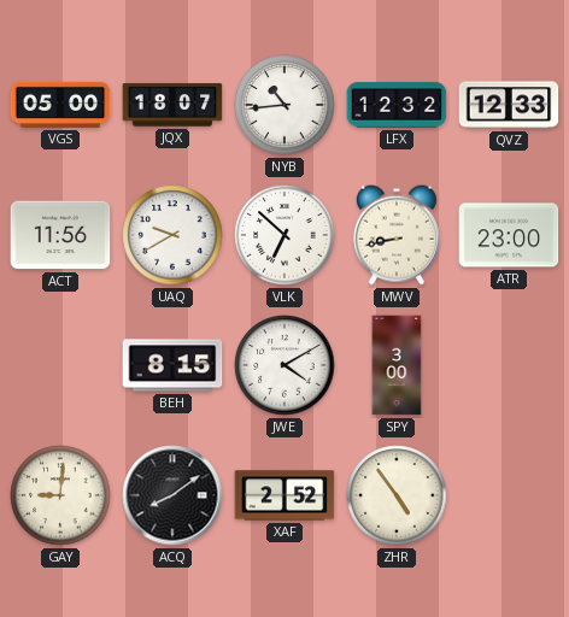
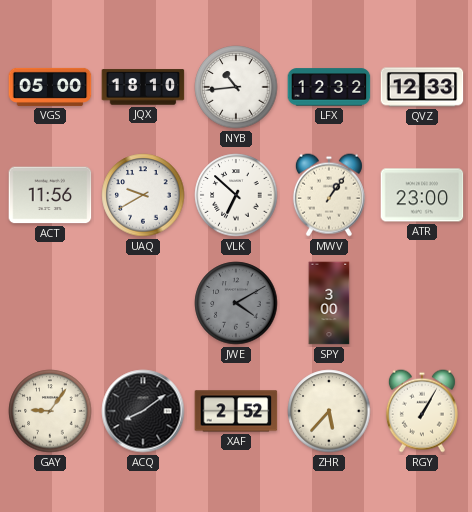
JQX: 18:07 -> 18:10 (143, 87)
MWV: 8:43 -> 1:06 (329, 195)
BEH: 8:15 -> none (172, 365)
JWE dial: white -> grey (236, 303)
GAY: 9:01 -> 9:06 (50, 411)
ZHR: 4:54 -> 5:37 (329, 411)
RGY: none -> 1:05 (422, 411)
